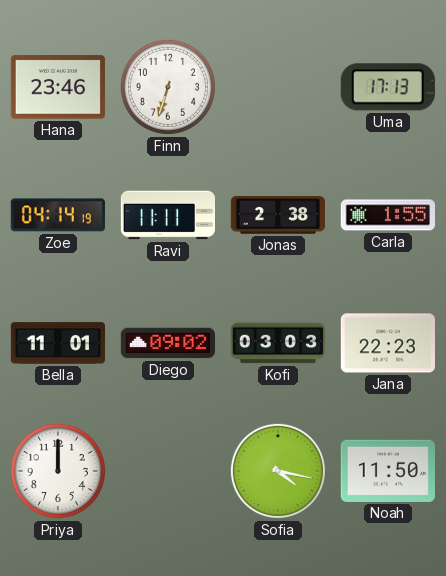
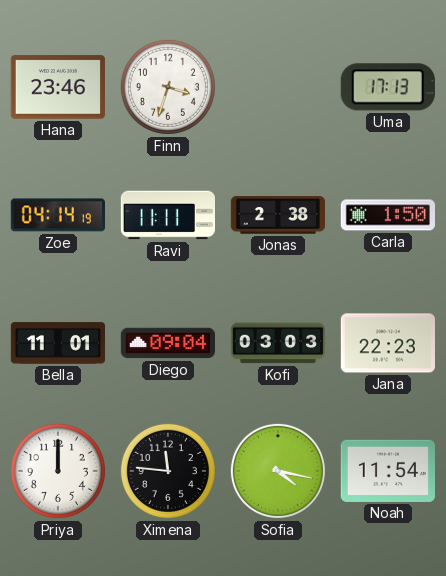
Finn: 6:33 -> 3:33 (168, 87)
Carla: 1:55 -> 1:50 (387, 215)
Diego: 09:02 -> 09:04 (167, 343)
Ximena: none -> 11:46 (168, 471)
Noah: 11:50 -> 11:54 (388, 471)
